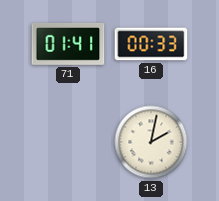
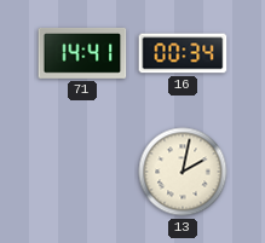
71: 01:41 -> 14:41 (82, 53)
16: 00:33 -> 00:34 (183, 53)
